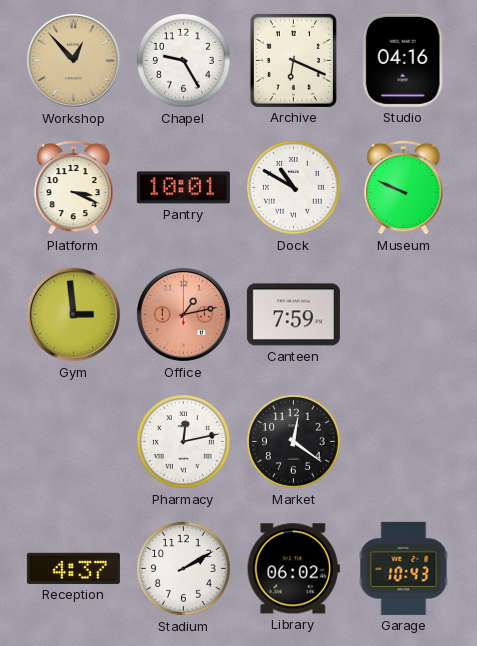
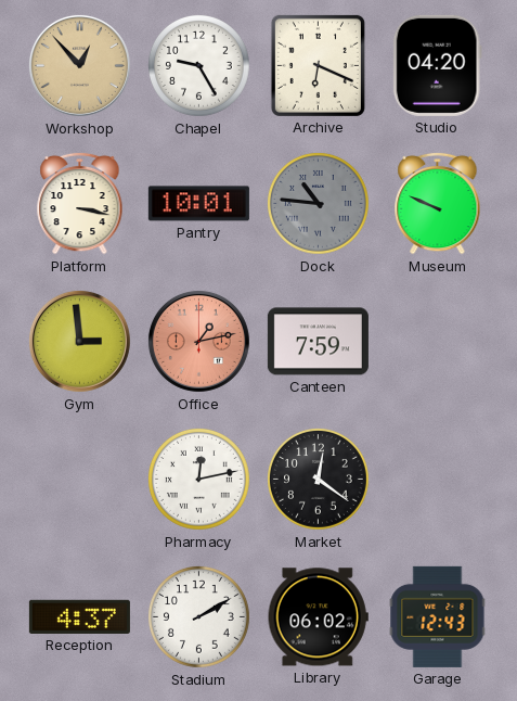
Studio: 04:16 -> 04:20 (437, 65)
Platform: 3:19 -> 3:17 (80, 203)
Dock: 10:50 -> 10:46 (319, 204)
Dock dial: white -> grey (319, 204)
Garage: 10:43 -> 12:43 (438, 616)
